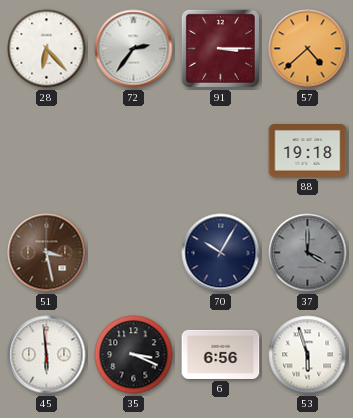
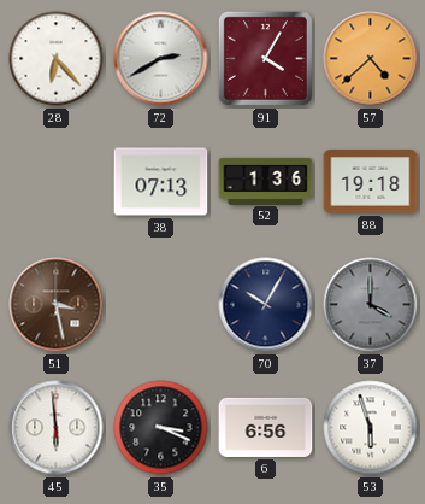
72: 2:36 -> 2:40 (161, 59)
91: 3:15 -> 4:05 (265, 58)
38: none -> 07:13 (161, 182)
52: none -> 1:36 (266, 181)
